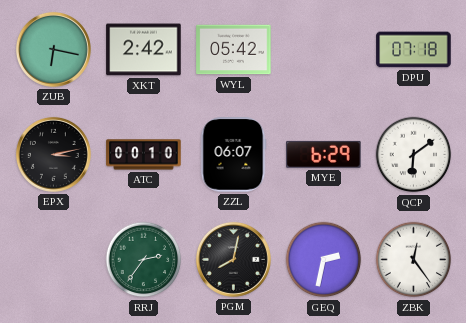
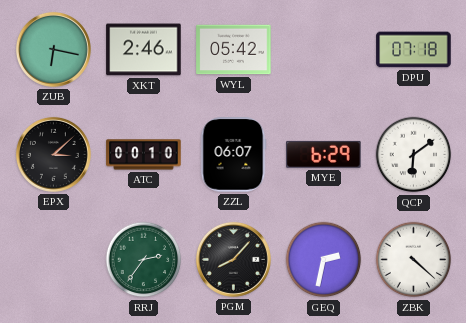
XKT: 2:42 -> 2:46 (144, 50)
EPX: 3:13 -> 3:08 (53, 154)
PGM: 8:02 -> 8:07 (233, 259)
ZBK: 12:24 -> 4:22 (414, 260)
